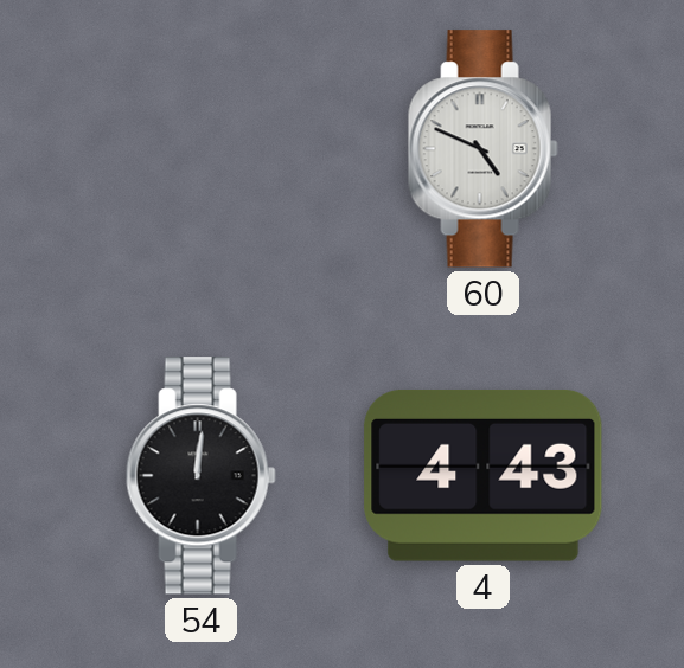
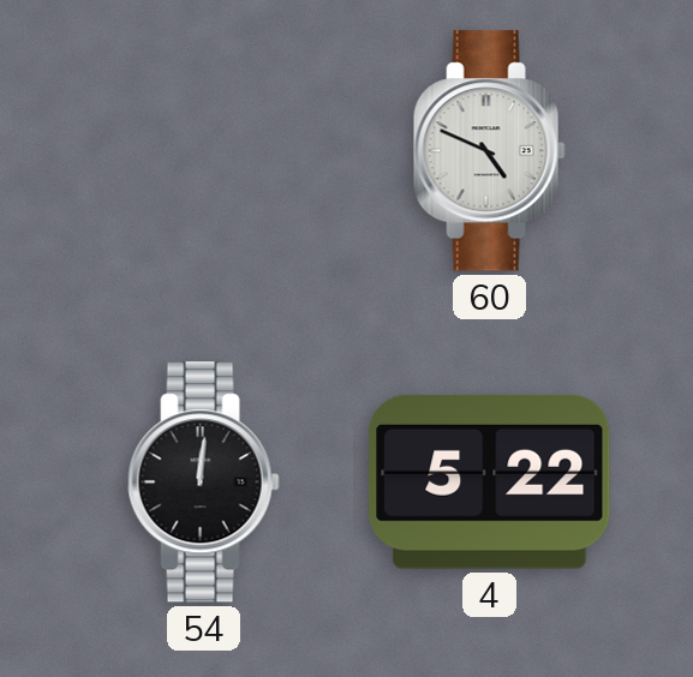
4: 4:43 -> 5:22 (490, 481)
